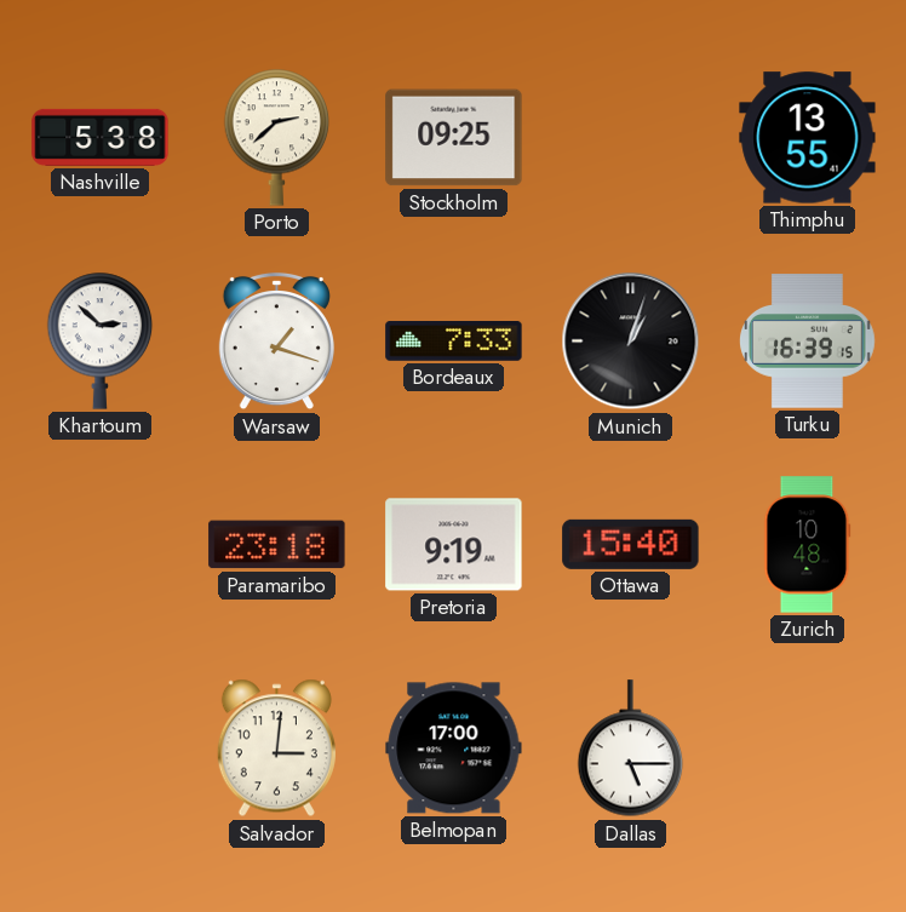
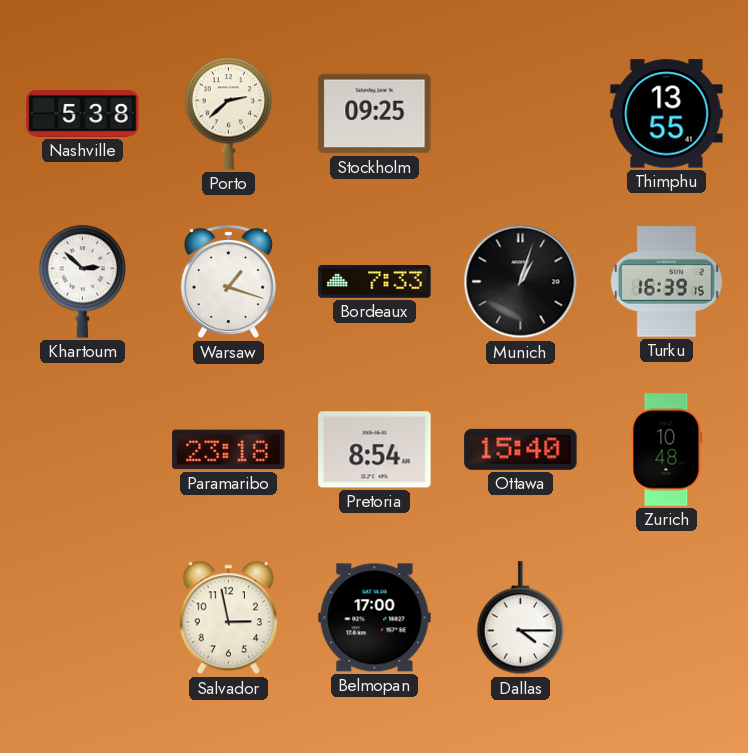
Pretoria: 9:19 -> 8:54 (375, 450)
Salvador: 3:01 -> 2:58 (228, 618)
Dallas: 5:15 -> 4:15 (521, 618)
